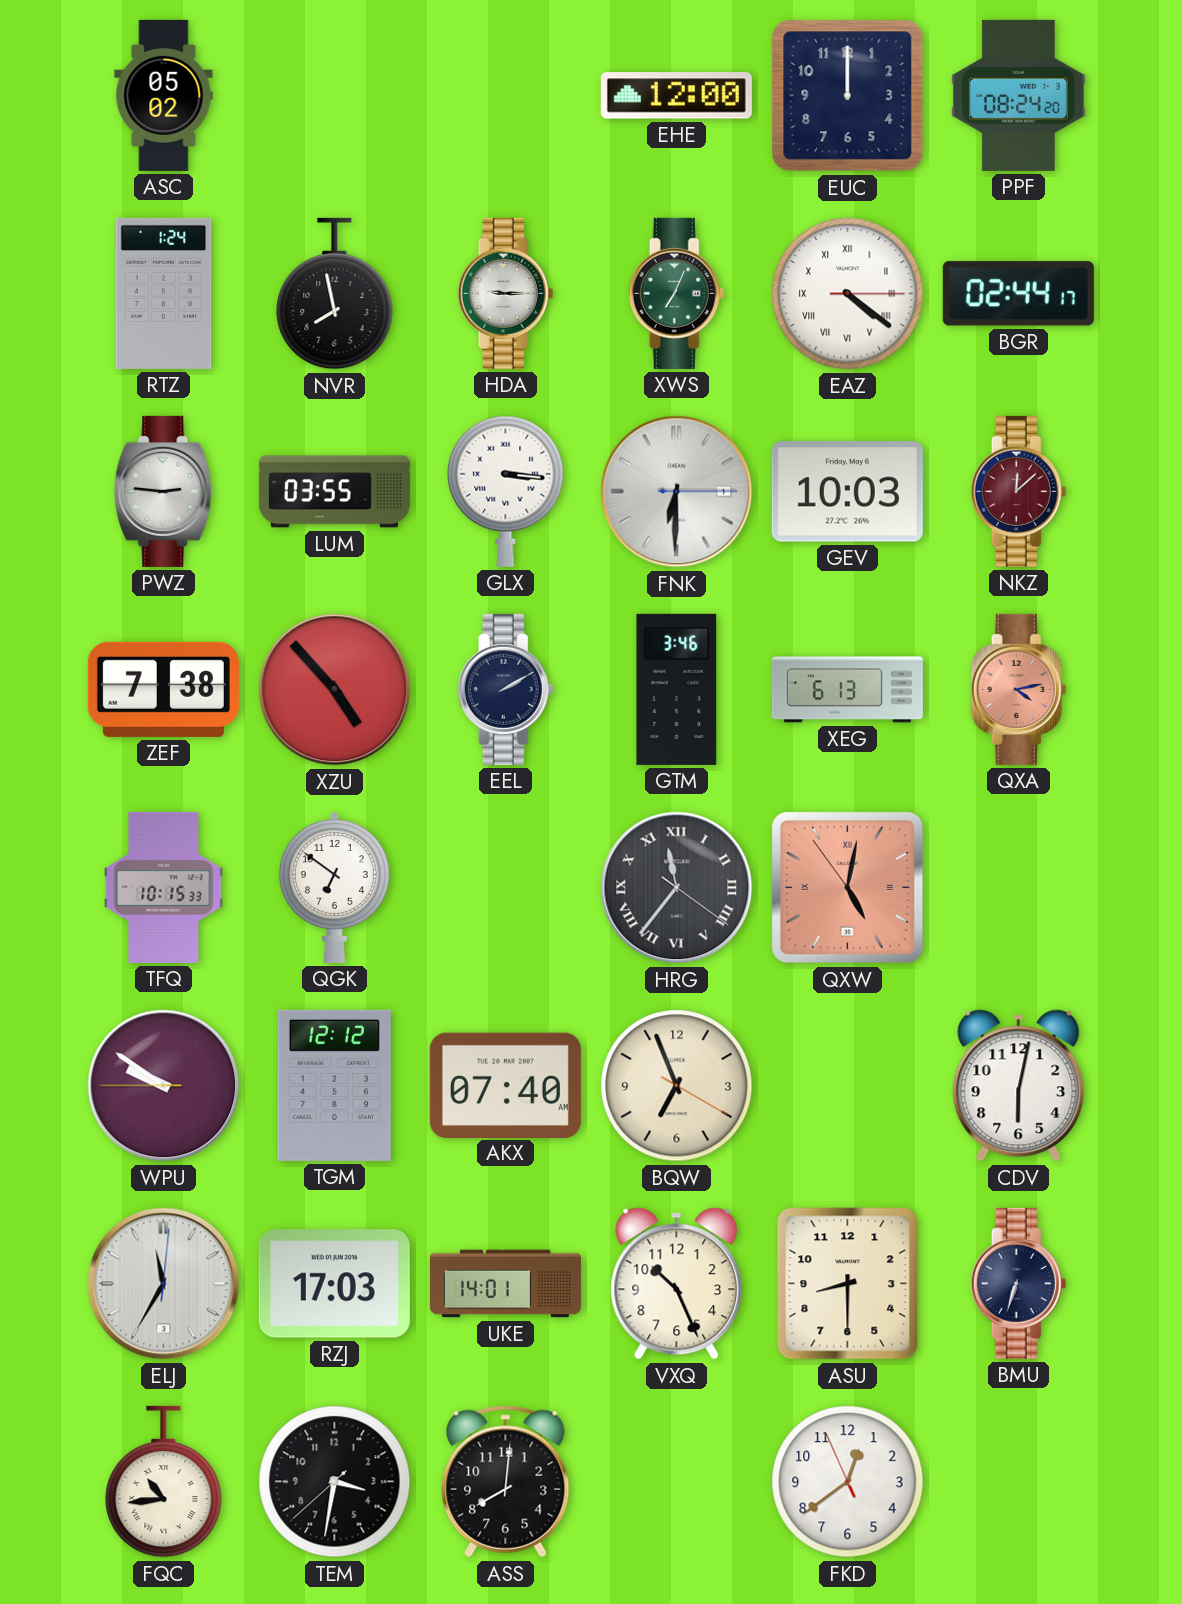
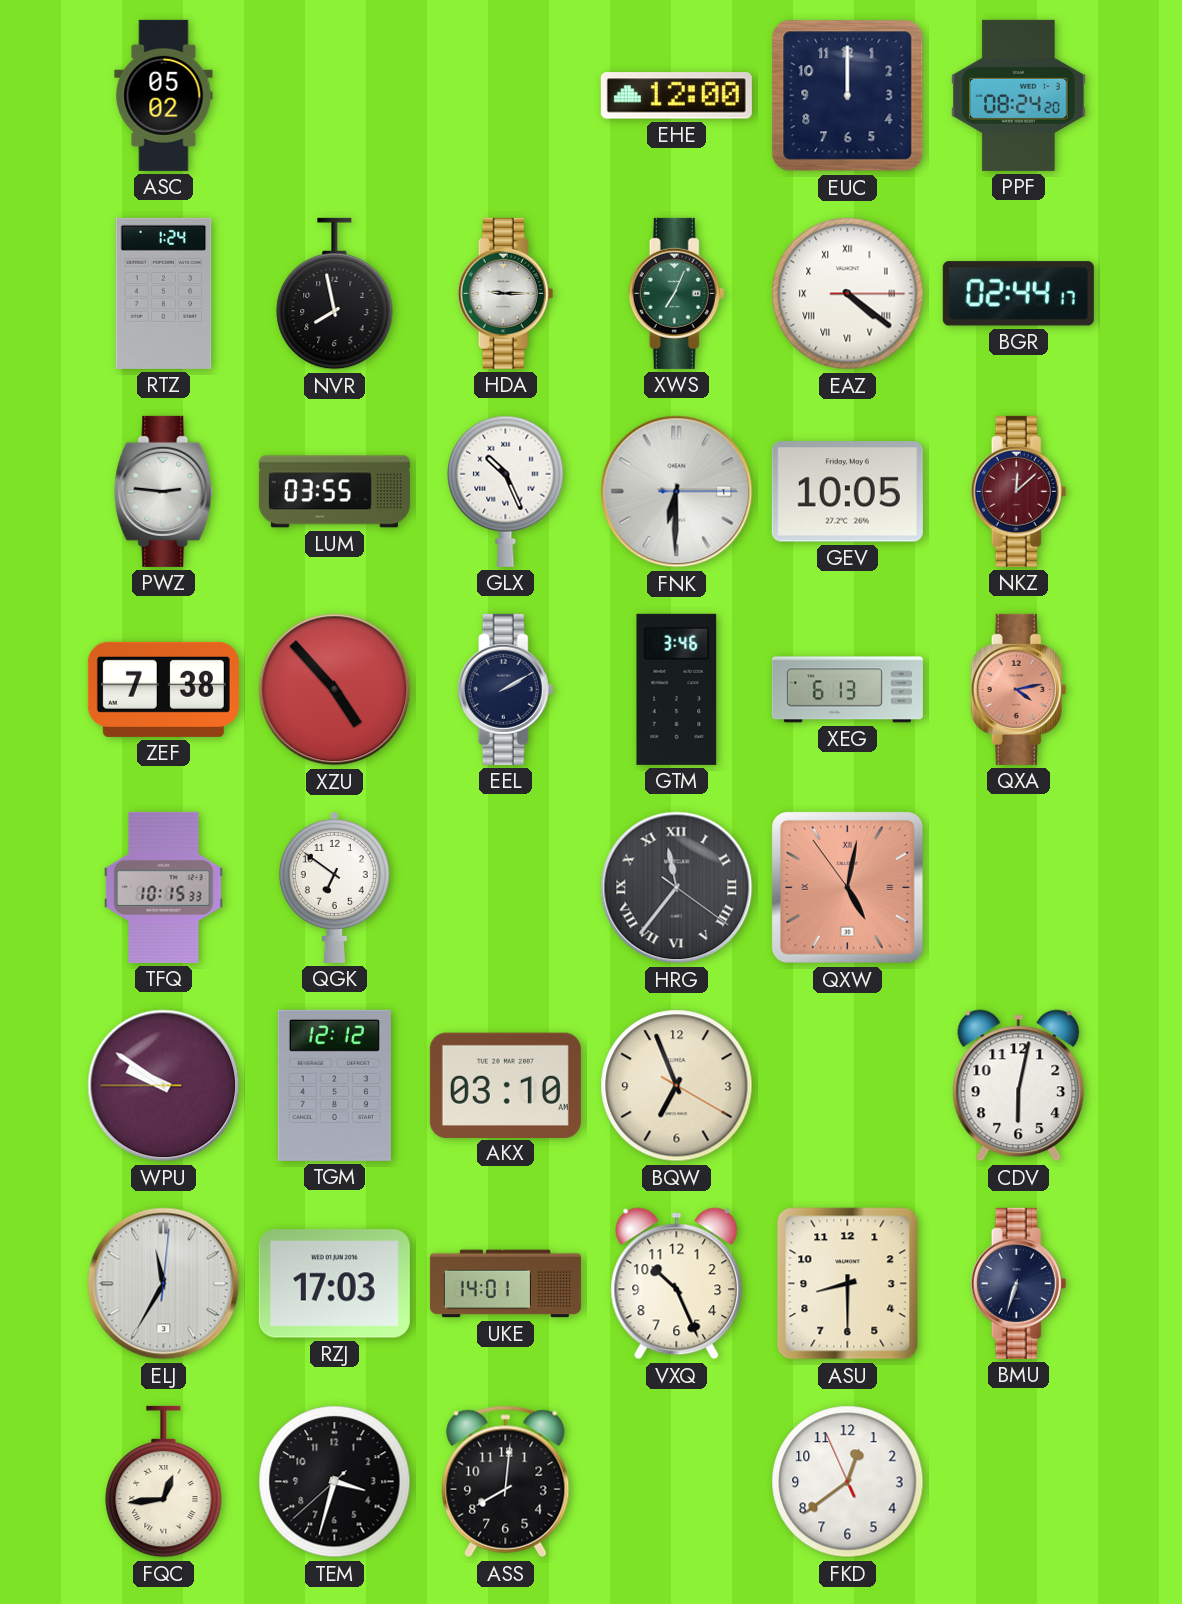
GLX: 3:16 -> 10:26 (506, 491)
GEV: 10:03 -> 10:05 (847, 492)
AKX: 07:40 -> 03:10 (505, 1085)
FQC: 10:44 -> 12:44 (164, 1482)
TEM: 3:31 -> 3:32 (335, 1482)
